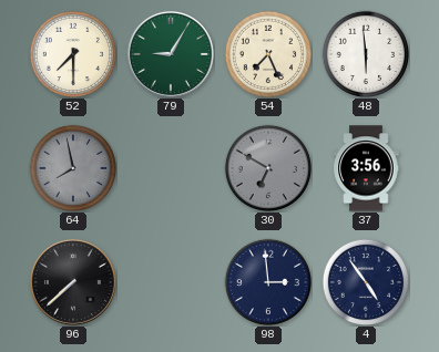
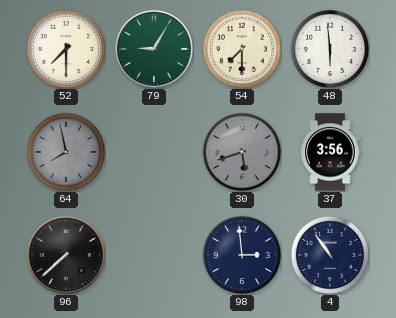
54: 7:26 -> 7:30 (241, 48)
30: 6:50 -> 5:42 (241, 151)
4: 4:54 -> 10:54 (329, 254)
